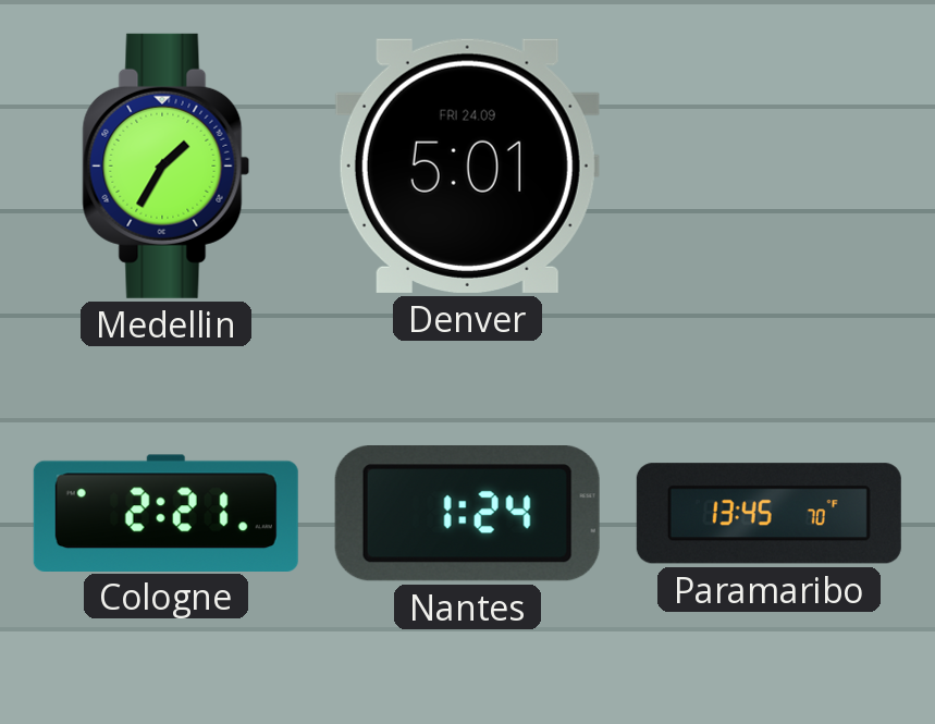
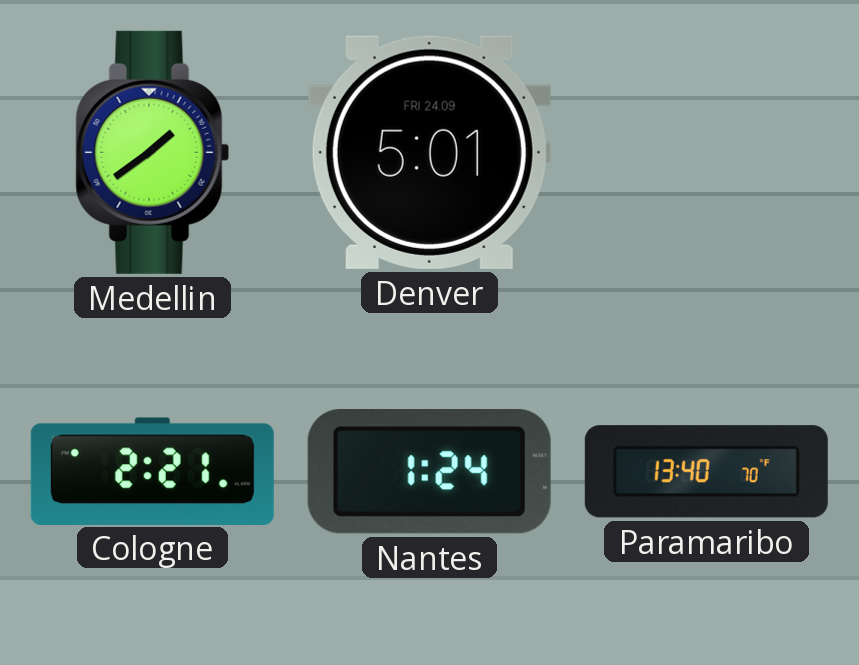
Medellin: 1:35 -> 1:39 (153, 152)
Paramaribo: 13:45 -> 13:40 (706, 472)
